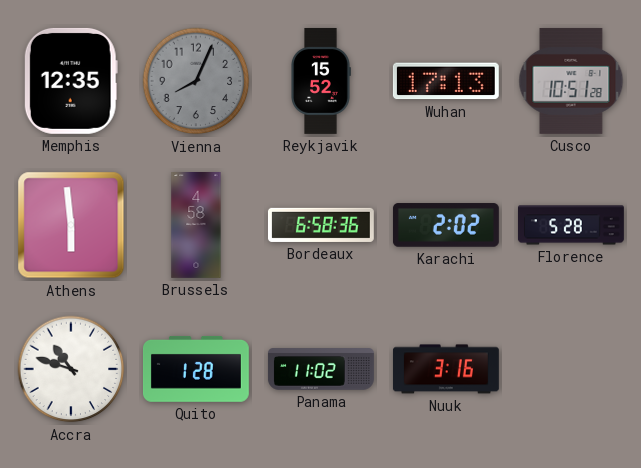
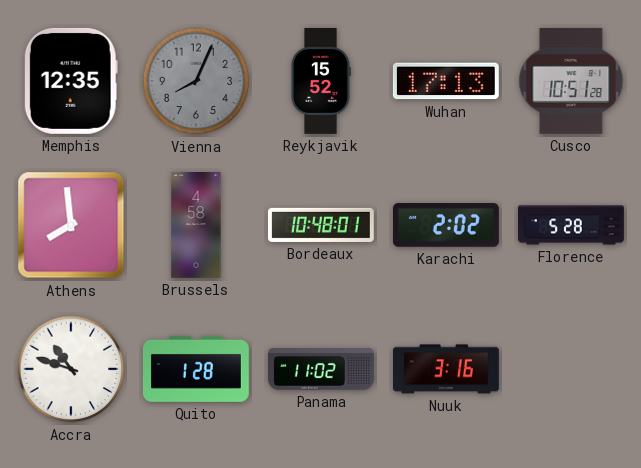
Athens: 5:59 -> 7:59 (71, 225)
Bordeaux: 6:58 -> 10:48 (321, 225)
